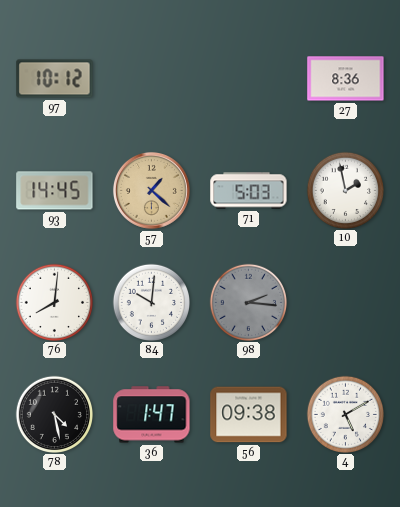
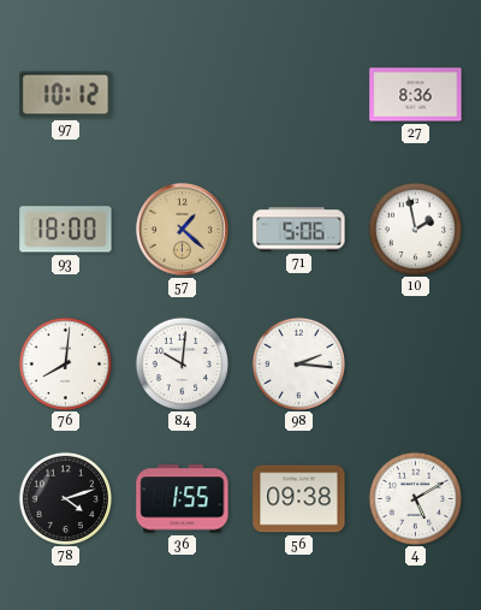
93: 14:45 -> 18:00 (66, 230)
71: 5:03 -> 5:06 (299, 230)
98 dial: grey -> white (298, 363)
78: 4:28 -> 4:12 (65, 498)
36: 1:47 -> 1:55 (183, 499)
